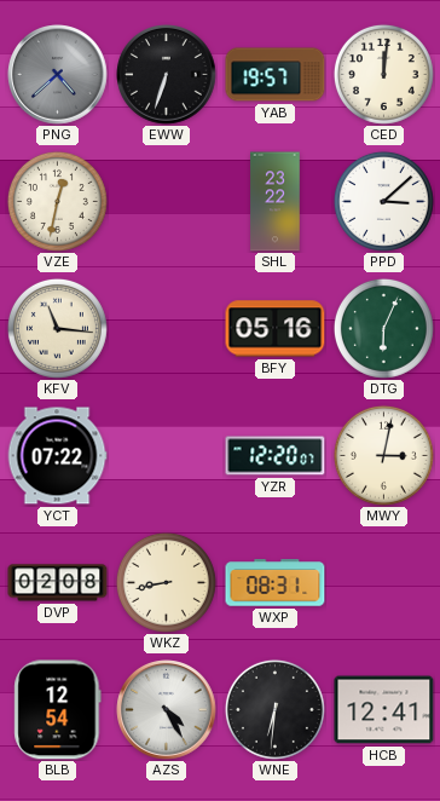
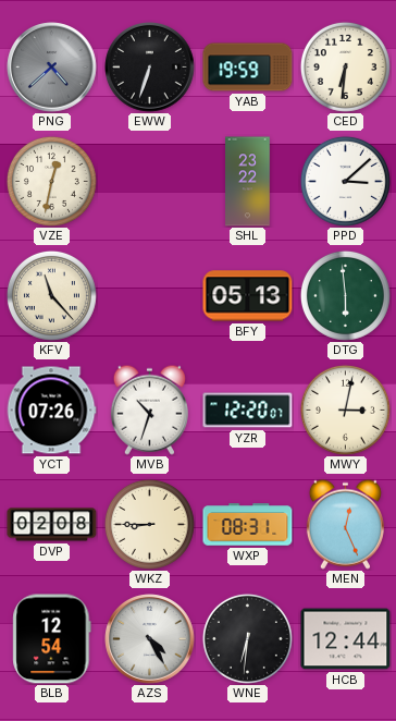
YAB: 19:57 -> 19:59 (248, 68)
CED: 12:01 -> 6:31 (345, 66)
KFV: 11:16 -> 11:23 (51, 295)
BFY: 05:16 -> 05:13 (248, 296)
DTG: 6:04 -> 5:59 (345, 295)
YCT: 07:22 -> 07:26 (51, 411)
MVB: none -> 10:33 (149, 410)
WKZ: 8:43 -> 8:45 (149, 524)
MEN: none -> 12:26 (345, 524)
HCB: 12:41 -> 12:44 (346, 639)
